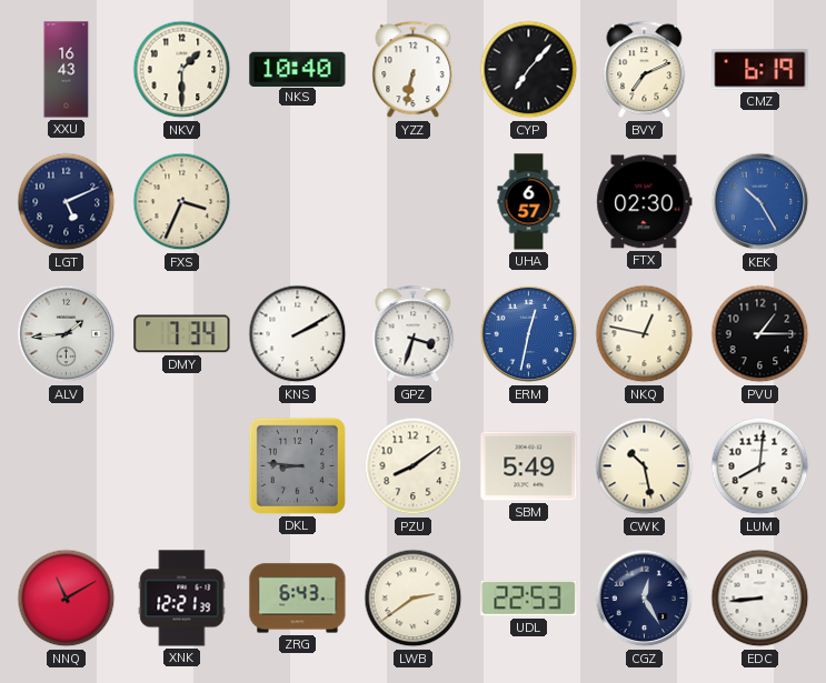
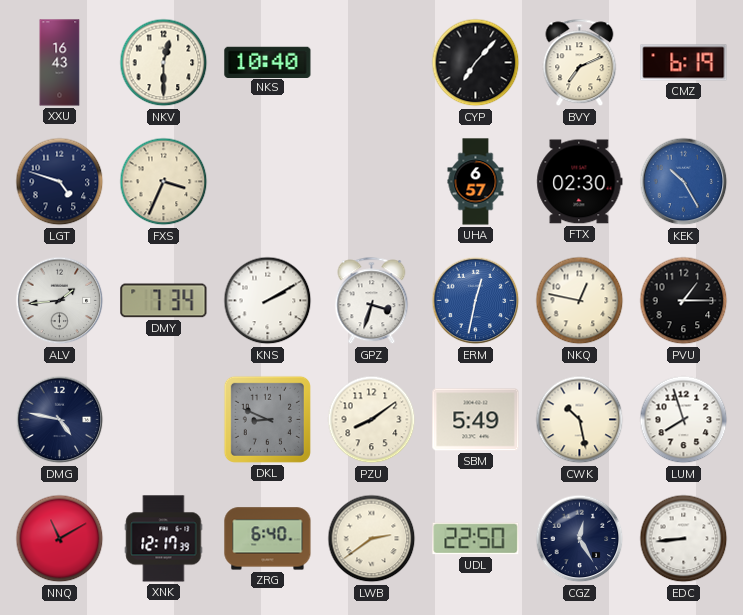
NKV: 1:30 -> 12:30 (164, 63)
YZZ: 6:32 -> none (414, 70)
LGT: 5:11 -> 4:48 (60, 182)
DMG: none -> 4:47 (60, 420)
DKL: 8:46 -> 8:49 (267, 419)
LUM: 8:01 -> 7:57 (684, 420)
XNK: 12:21 -> 12:17 (164, 539)
ZRG: 6:43 -> 6:40 (268, 539)
UDL: 22:53 -> 22:50 (476, 539)
